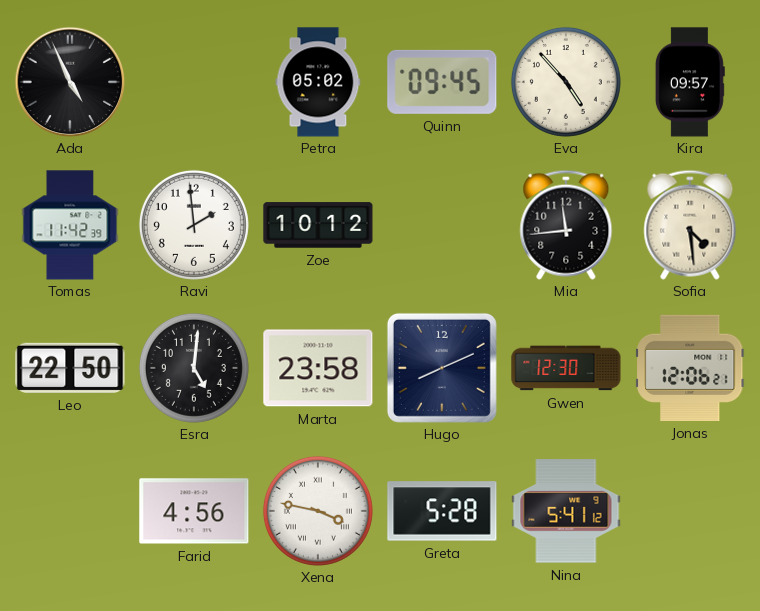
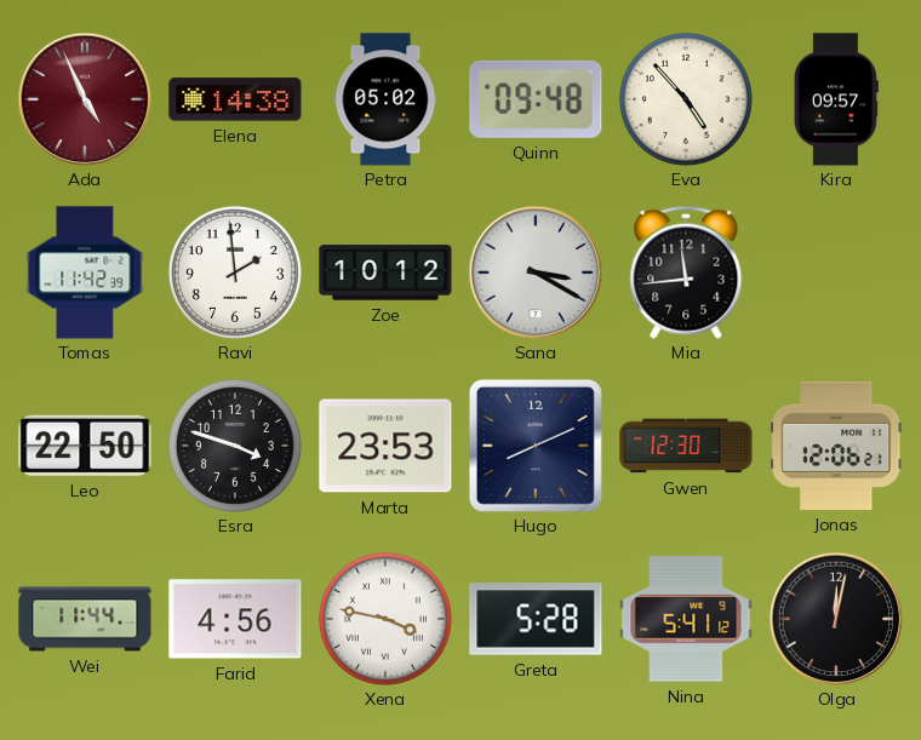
Ada dial: black -> burgundy (85, 99)
Elena: none -> 14:38 (235, 99)
Quinn: 09:45 -> 09:48 (536, 99)
Sana: none -> 3:20 (536, 273)
Sofia: 4:29 -> none (690, 225)
Esra: 5:01 -> 3:48 (235, 446)
Marta: 23:58 -> 23:53 (385, 446)
Wei: none -> 11:44 (85, 619)
Olga: none -> 12:02 (836, 619)
